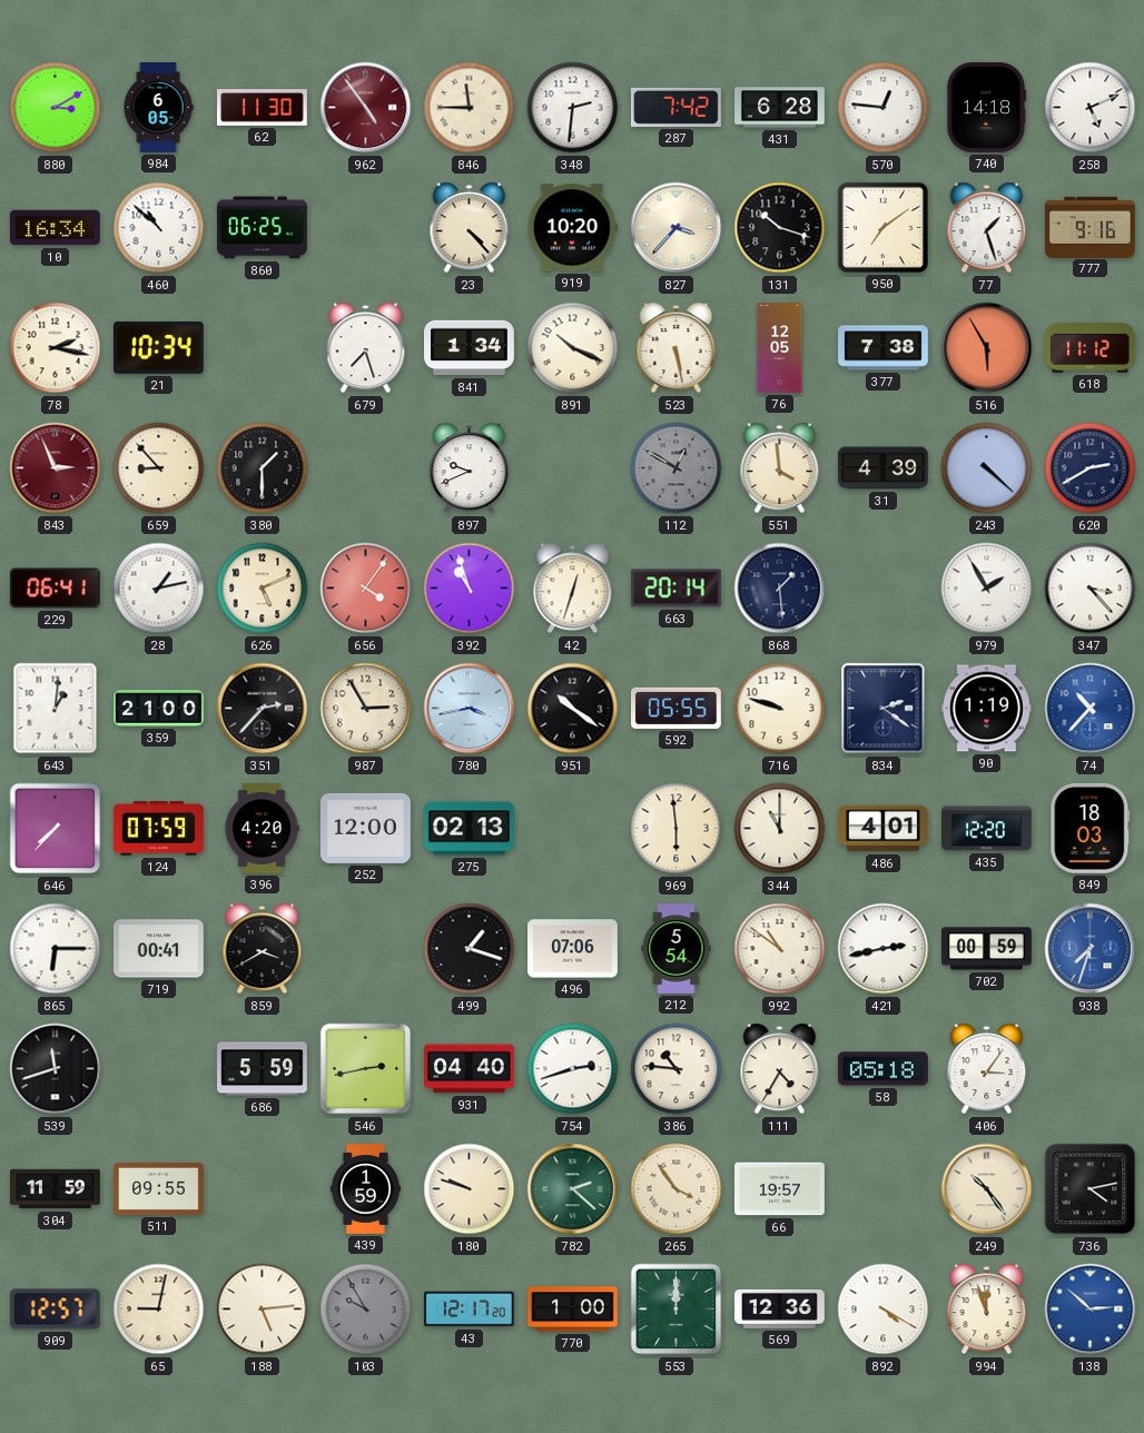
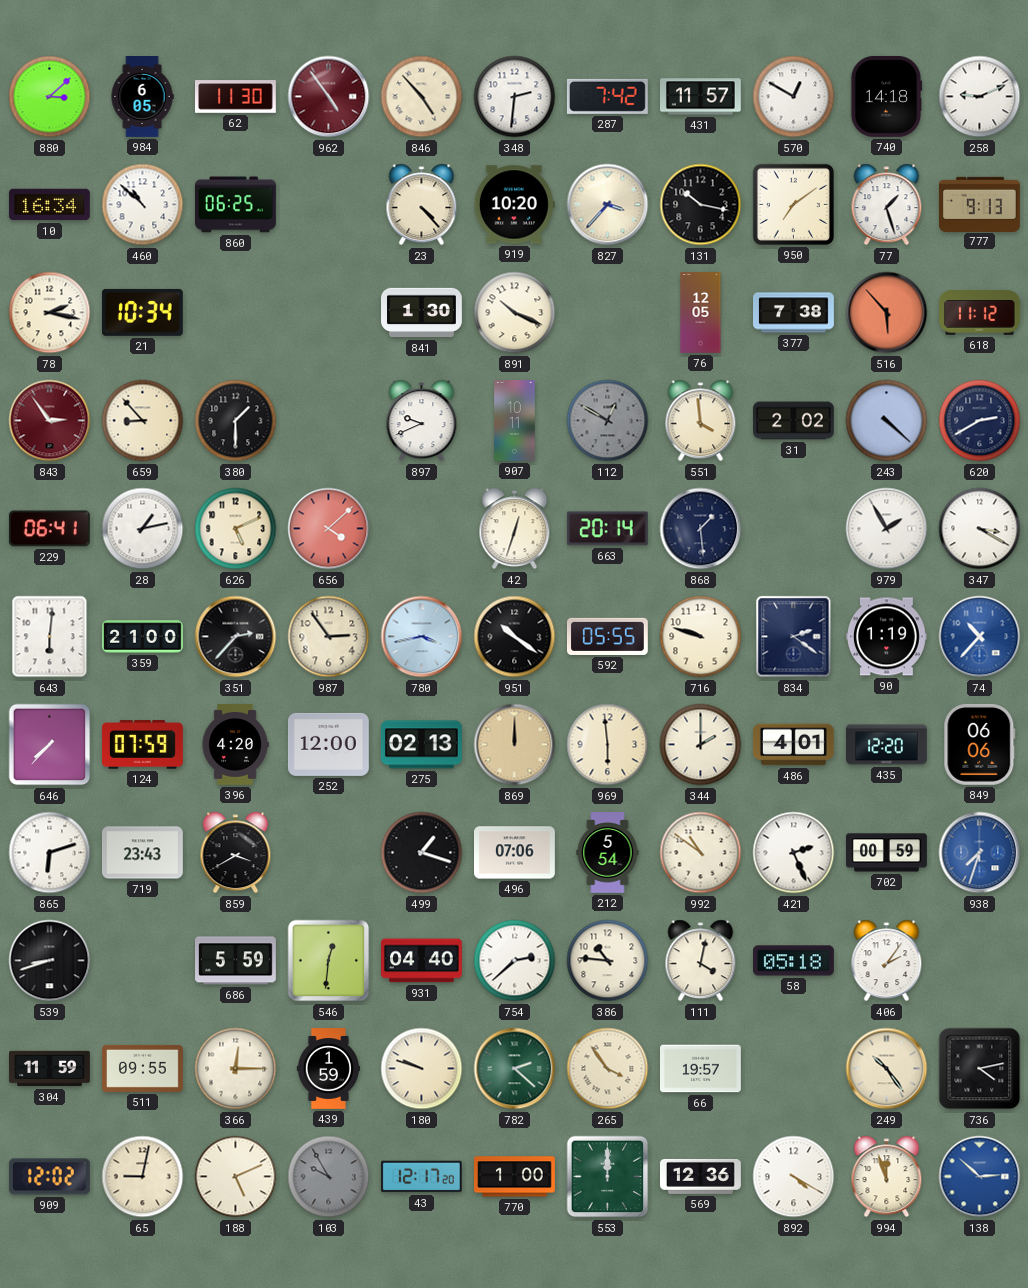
880: 3:10 -> 3:08 (50, 97)
846: 11:45 -> 4:53 (422, 97)
431: 6:28 -> 11:57 (701, 97)
570: 12:46 -> 12:50 (794, 97)
258: 5:11 -> 9:11 (980, 97)
131: 10:18 -> 10:17 (701, 205)
777: 9:16 -> 9:13 (980, 204)
679: 7:27 -> none (366, 348)
841: 1:34 -> 1:30 (422, 313)
523: 5:28 -> none (677, 348)
516: 5:55 -> 5:53 (887, 313)
843: 2:56 -> 2:54 (50, 421)
907: none -> 10:11 (515, 421)
31: 4:39 -> 2:02 (794, 421)
656: 4:06 -> 4:08 (329, 529)
392: 10:57 -> none (470, 589)
347: 3:23 -> 3:20 (980, 529)
643: 1:01 -> 6:01 (50, 637)
987: 2:55 -> 2:54 (329, 637)
869: none -> 12:00 (515, 745)
344: 11:00 -> 2:00 (701, 745)
849: 18:03 -> 06:06 (980, 744)
865: 6:15 -> 6:12 (50, 853)
719: 00:41 -> 23:43 (142, 853)
421: 2:43 -> 2:26 (794, 853)
539: 11:42 -> 8:42 (50, 961)
546: 2:43 -> 12:31 (329, 961)
754: 2:42 -> 2:38 (515, 961)
111: 4:35 -> 4:02 (701, 961)
406: 3:06 -> 2:06 (887, 961)
366: none -> 12:15 (236, 1069)
909: 12:57 -> 12:02 (49, 1177)
188: 5:14 -> 5:11 (236, 1177)
